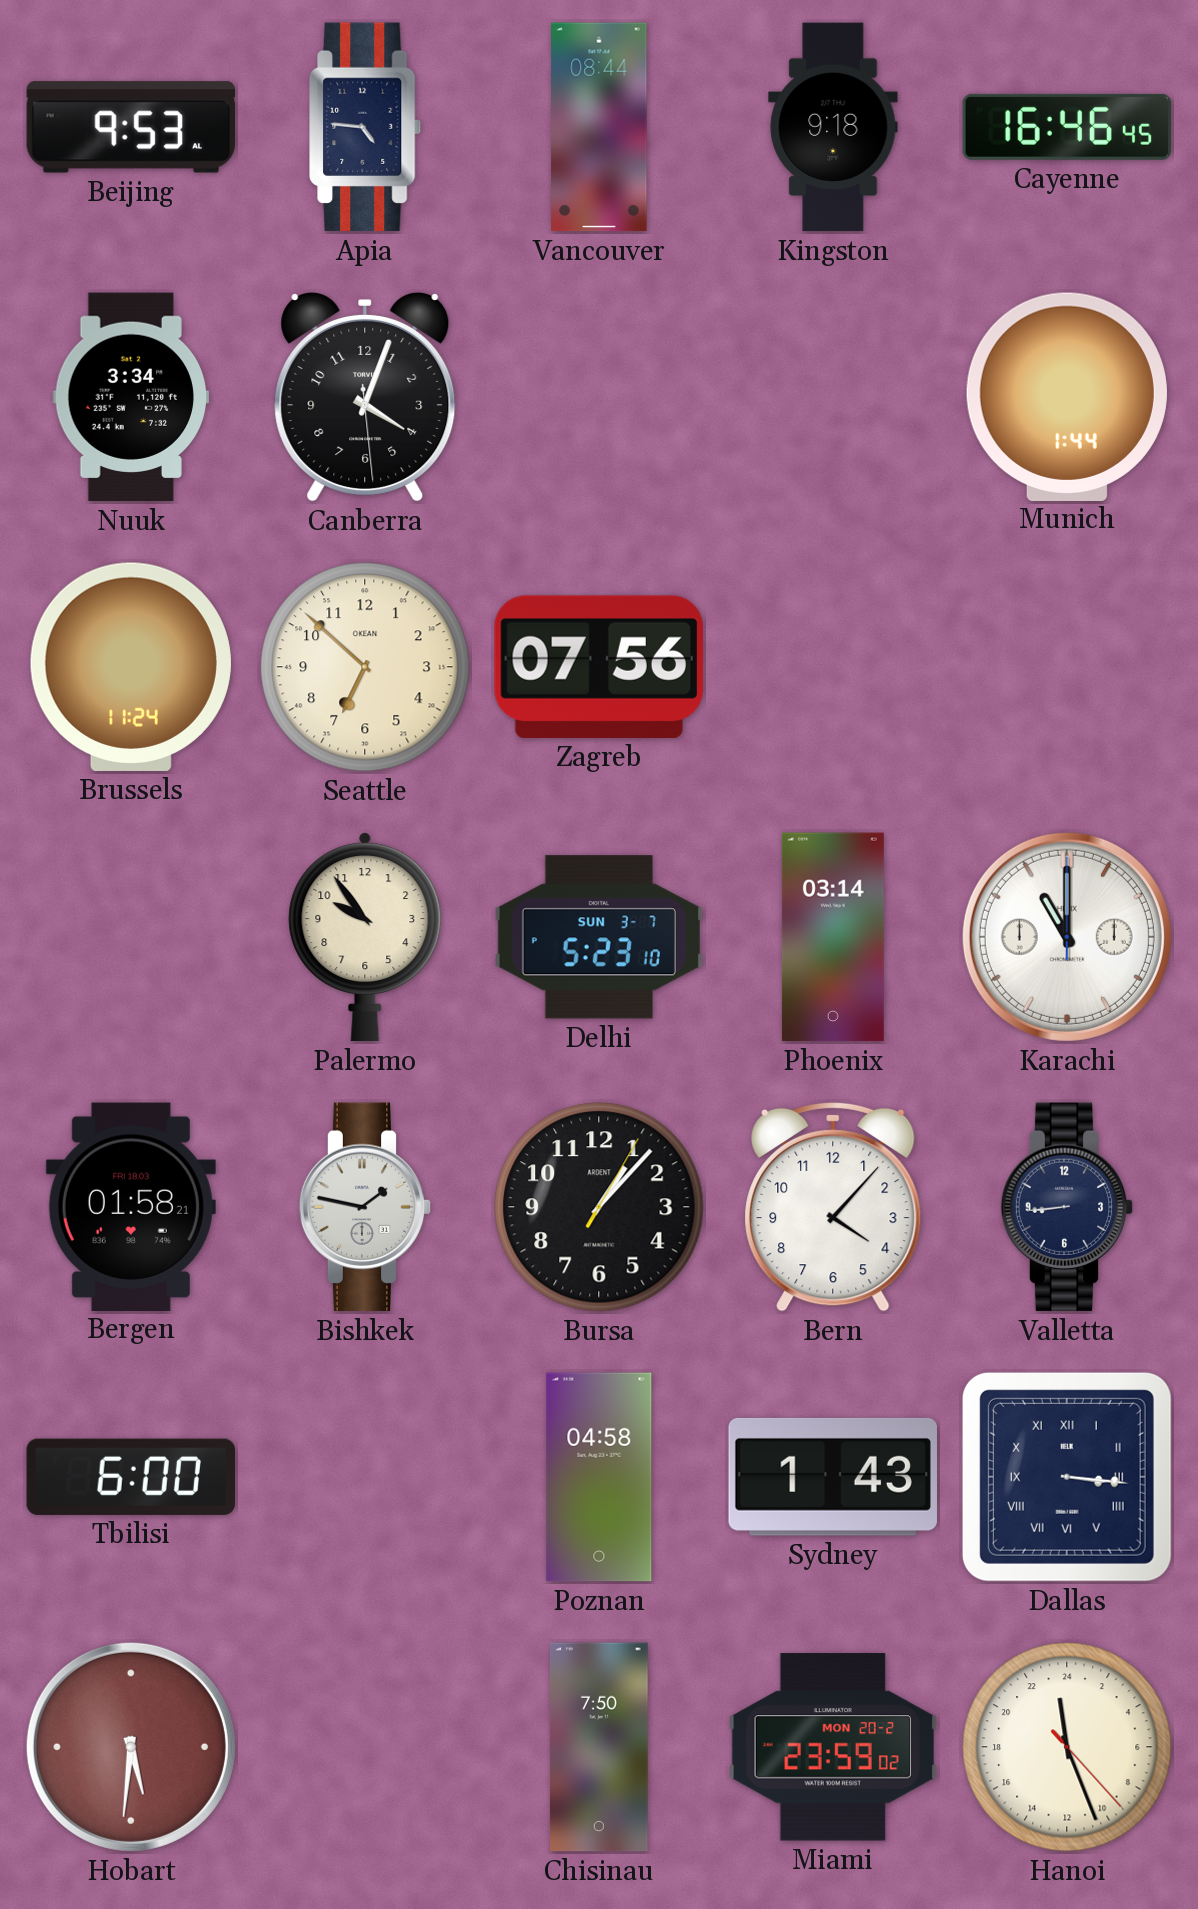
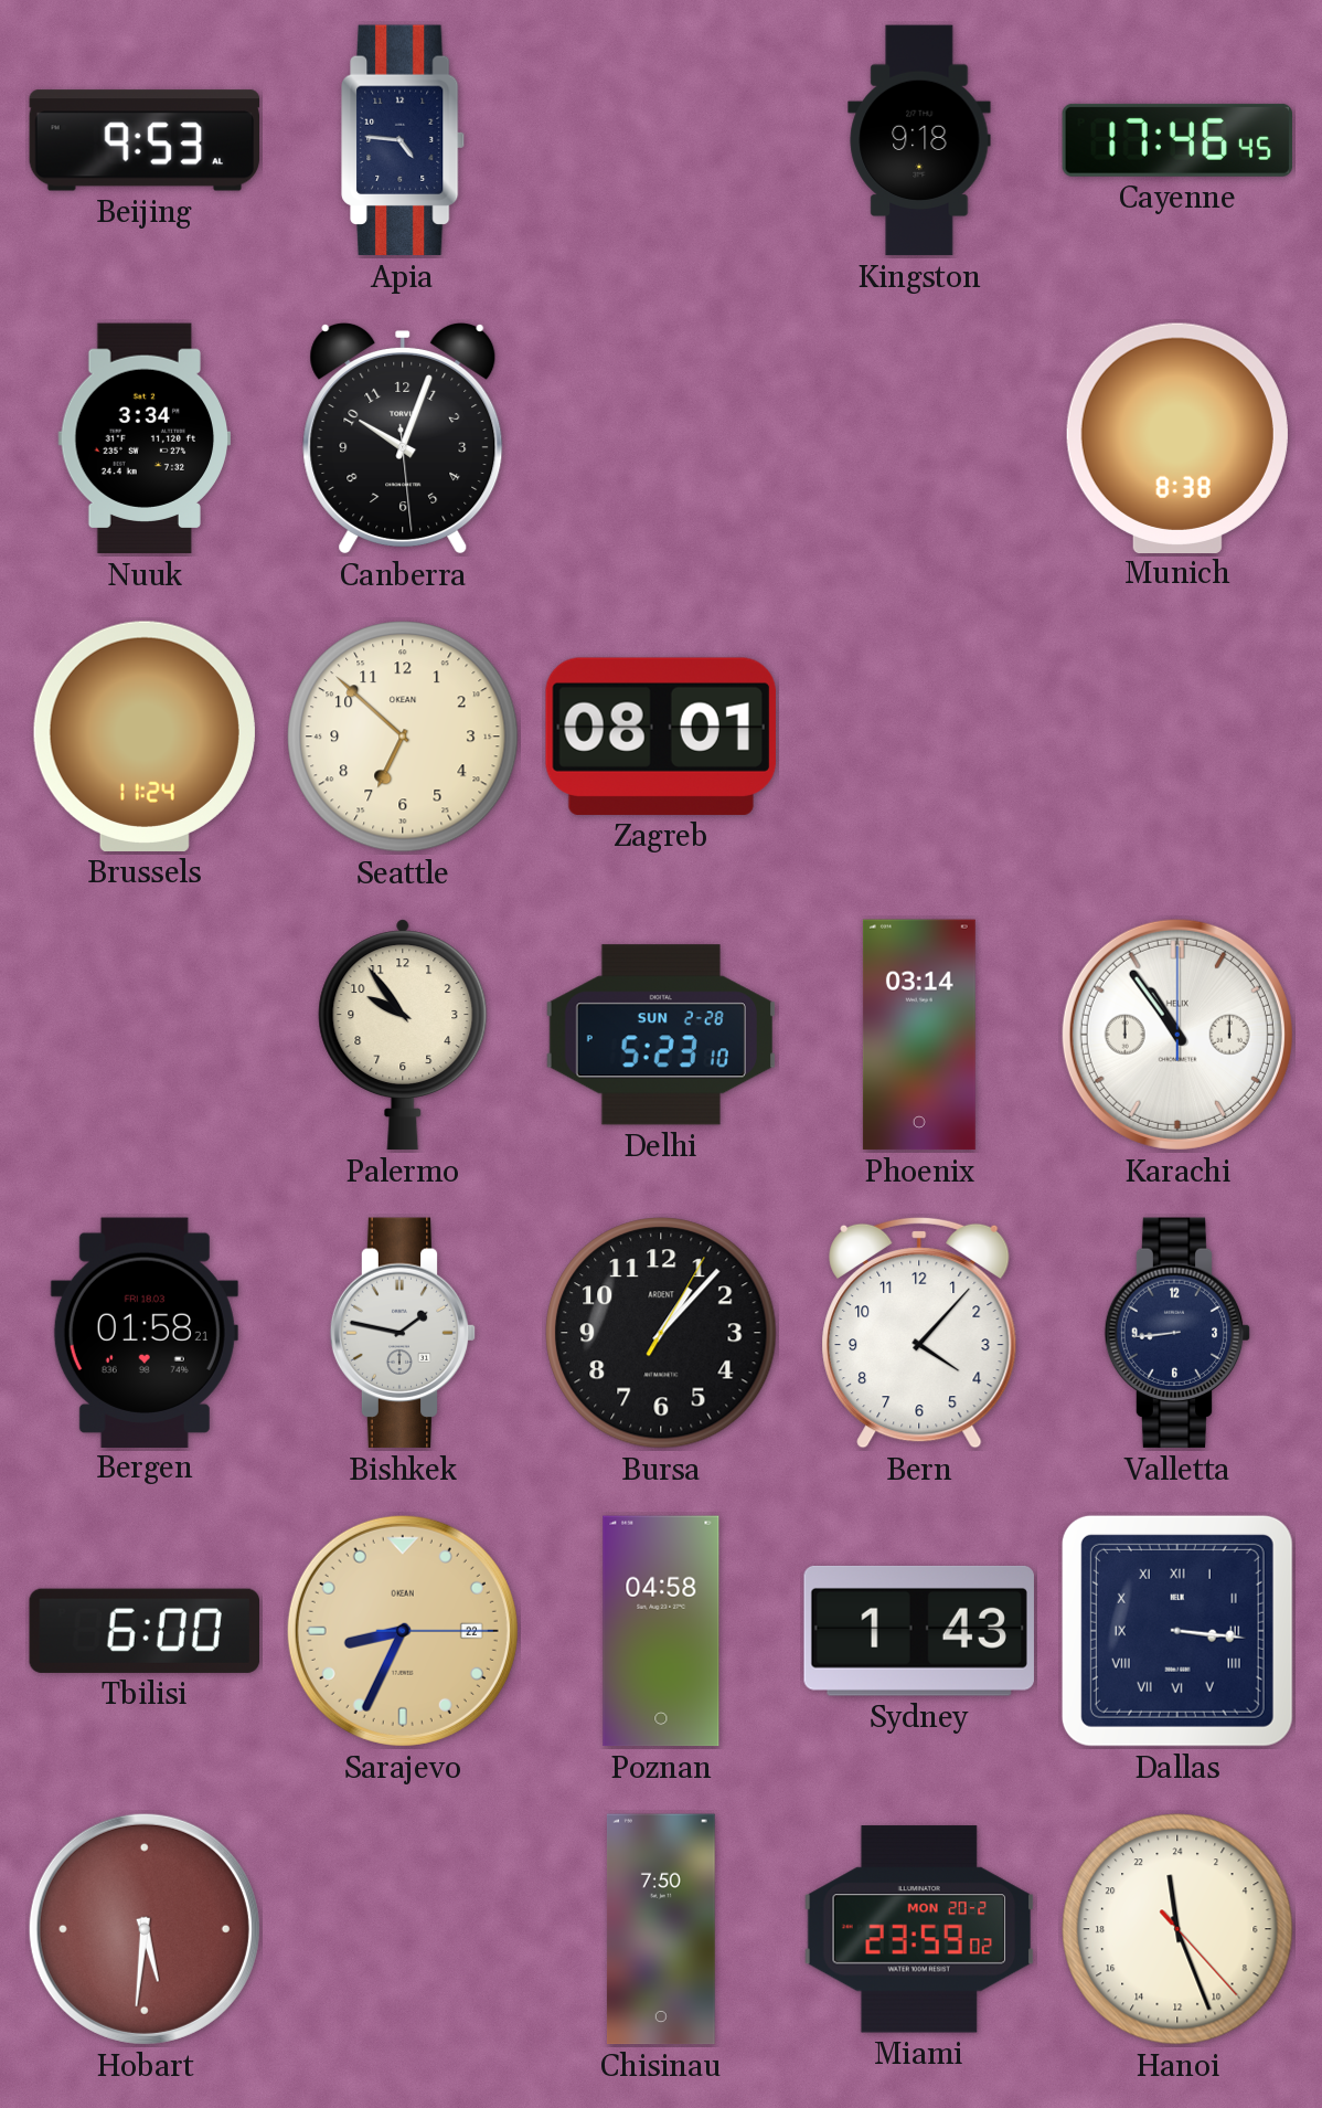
Vancouver: 08:44 -> none (599, 127)
Cayenne: 16:46 -> 17:46 (1177, 140)
Canberra: 4:03 -> 10:03 (403, 438)
Munich: 1:44 -> 8:38 (1177, 437)
Zagreb: 07:56 -> 08:01 (661, 737)
Delhi date: SUN 3-7 -> SUN 2-28 (660, 1035)
Karachi: 11:00 -> 10:54 (1177, 1035)
Sarajevo: none -> 8:34 (403, 1631)
